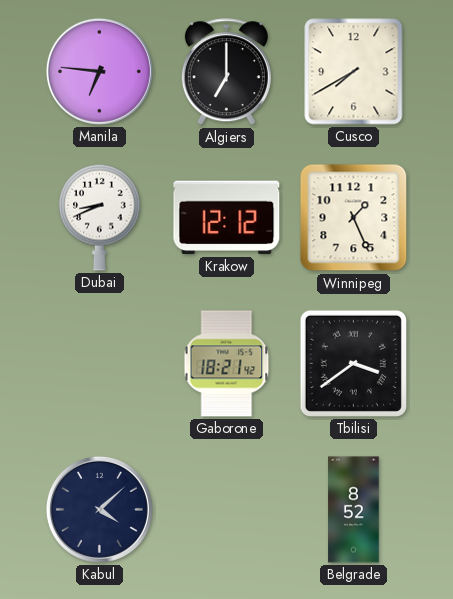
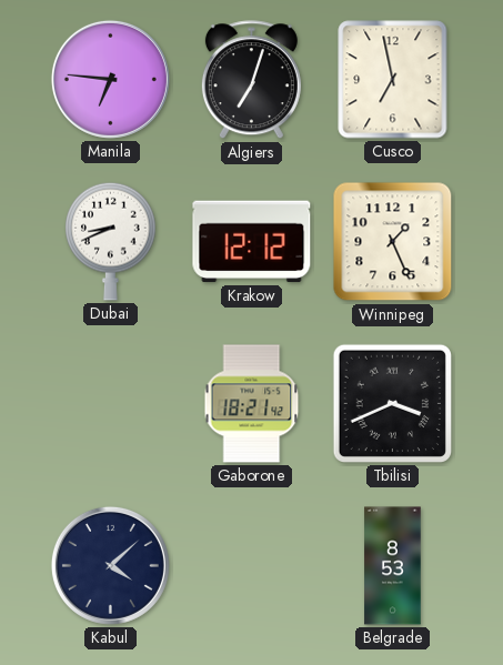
Algiers: 7:00 -> 7:03 (251, 80)
Cusco: 7:40 -> 6:58 (393, 80)
Tbilisi: 3:39 -> 3:41 (392, 403)
Belgrade: 8:52 -> 8:53 (393, 566)
